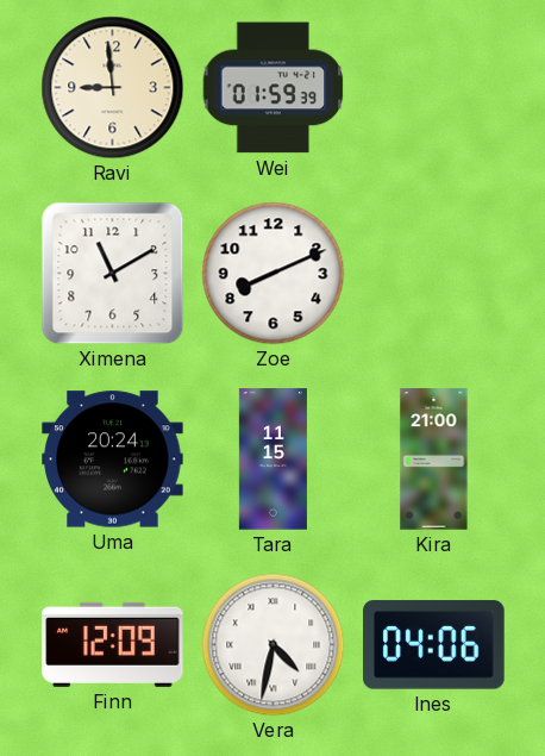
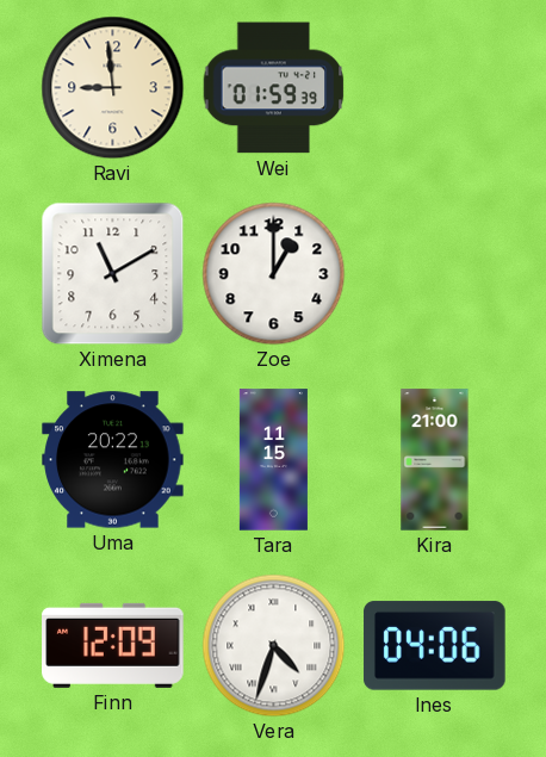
Zoe: 8:11 -> 1:00 (274, 274)
Uma: 20:24 -> 20:22 (113, 460)
Vera: 4:32 -> 4:33 (274, 646)
